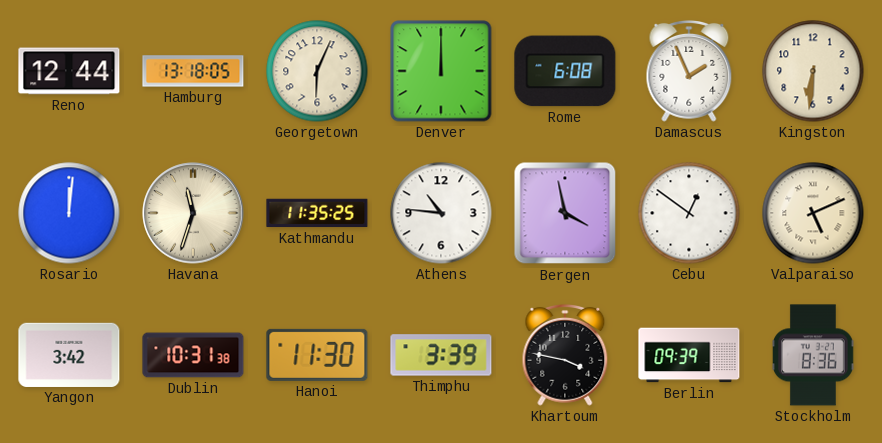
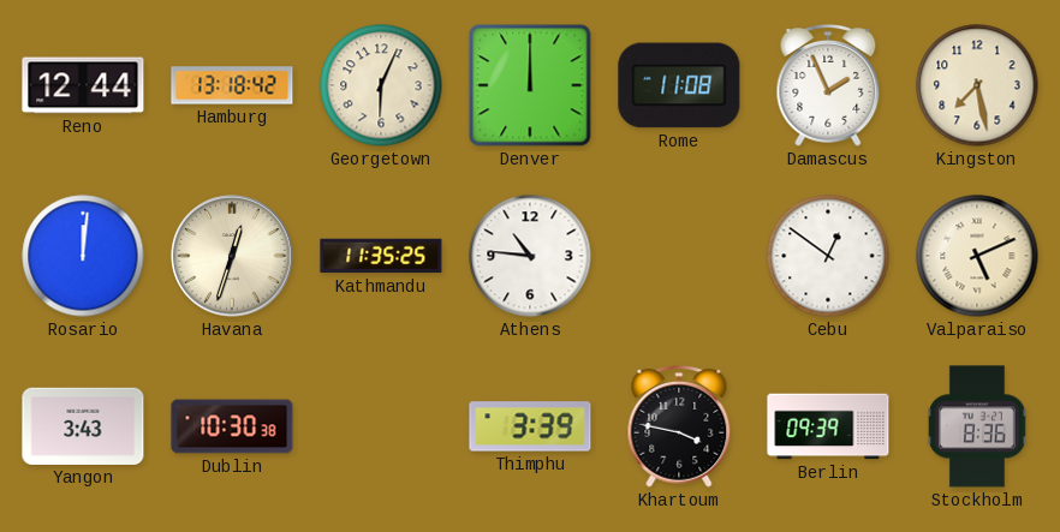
Hamburg: 13:18:05 -> 13:18:42 (232, 85)
Rome: 6:08 -> 11:08 (679, 85)
Kingston: 6:31 -> 7:28 (977, 85)
Havana: 11:33 -> 12:33 (232, 256)
Bergen: 3:58 -> none (565, 213)
Yangon: 3:42 -> 3:43 (83, 426)
Dublin: 10:31 -> 10:30 (232, 426)
Hanoi: 11:30 -> none (317, 355)
